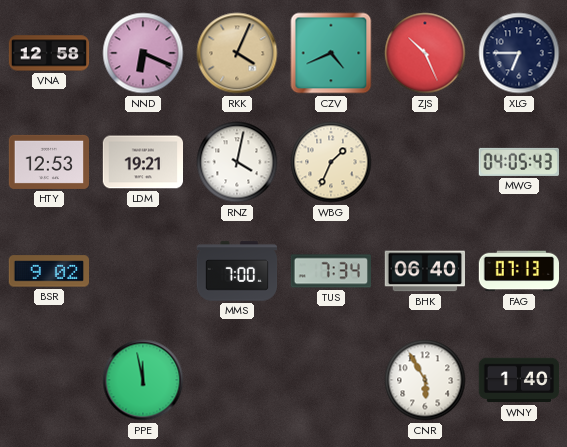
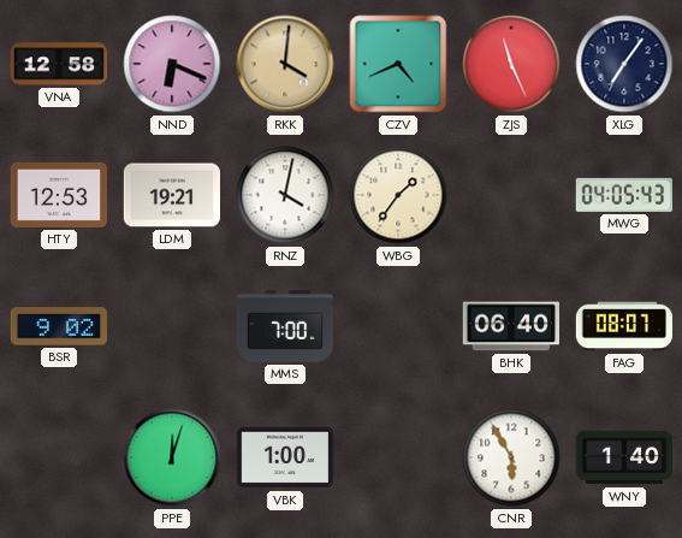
RKK: 4:04 -> 4:01 (285, 64)
ZJS: 10:26 -> 11:26 (511, 64)
XLG: 6:45 -> 7:06 (624, 64)
WBG: 1:34 -> 1:36 (398, 195)
TUS: 7:34 -> none (330, 271)
FAG: 07:13 -> 08:07 (623, 326)
PPE: 11:58 -> 12:03 (172, 457)
VBK: none -> 1:00 (284, 457)
